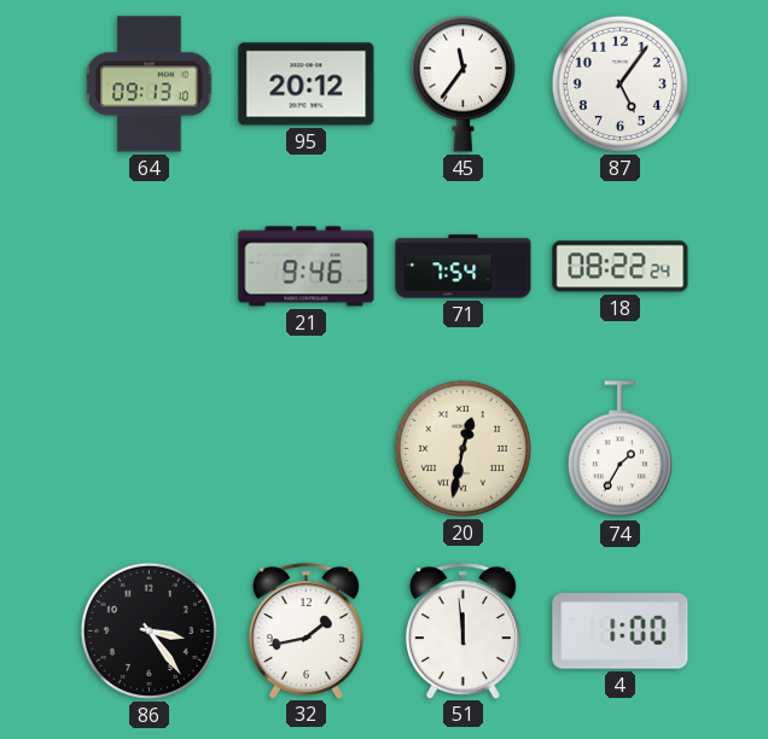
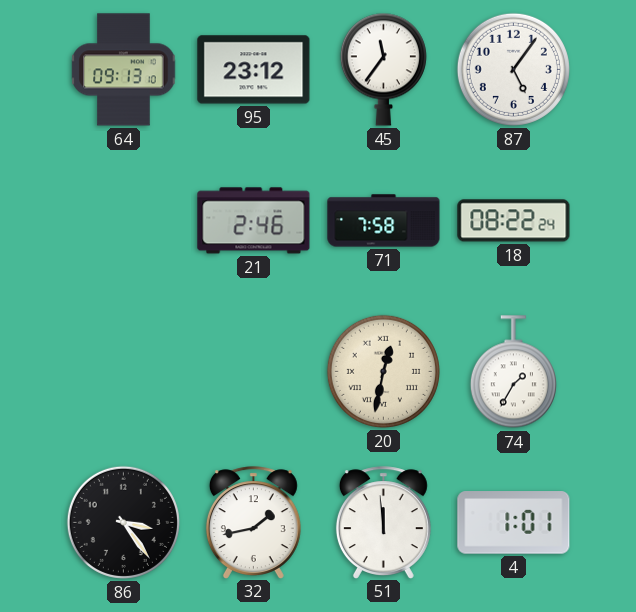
95: 20:12 -> 23:12 (254, 70)
21: 9:46 -> 2:46 (254, 221)
71: 7:54 -> 7:58 (384, 221)
4: 1:00 -> 1:01 (514, 523)
